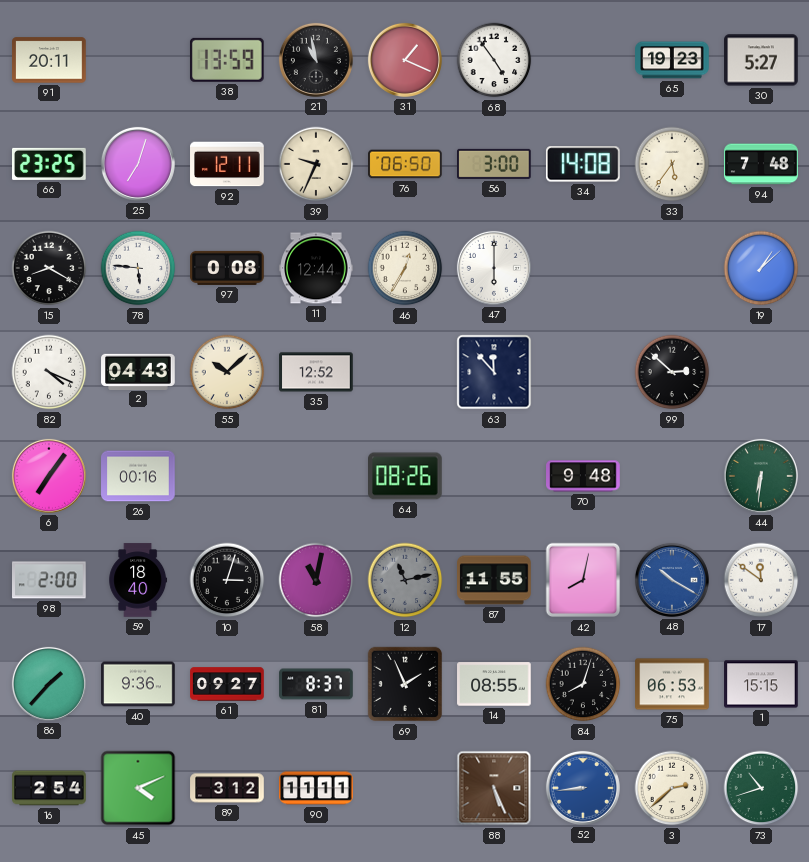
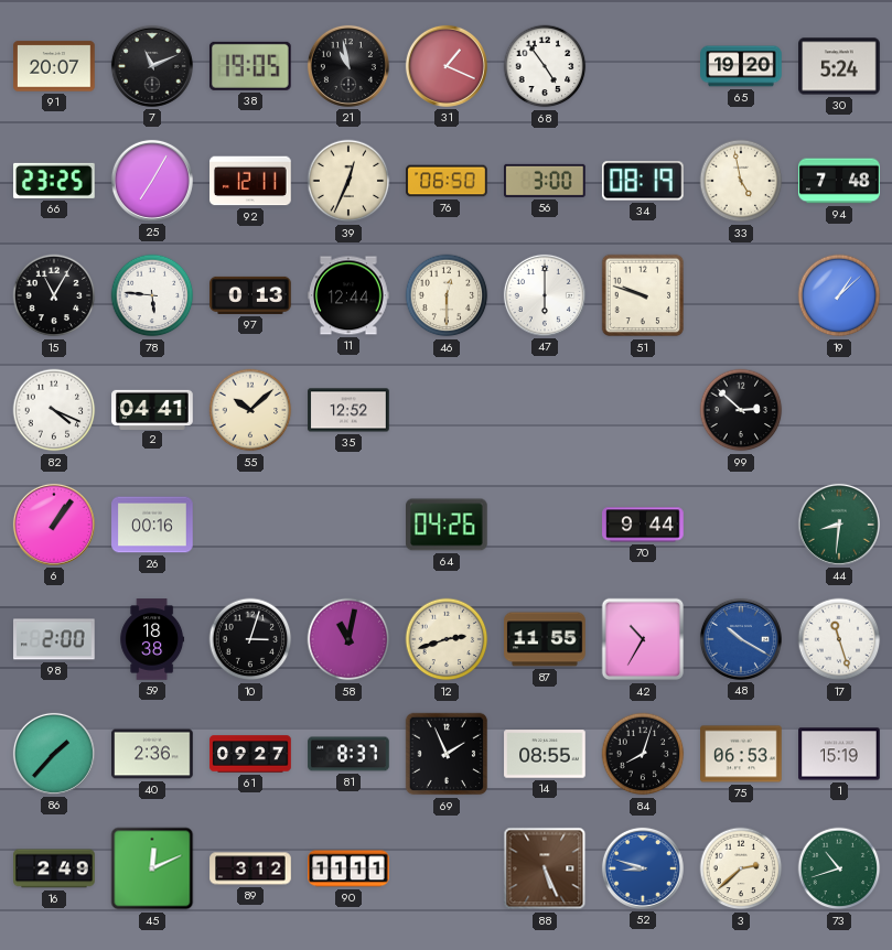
91: 20:11 -> 20:07 (54, 66)
7: none -> 11:11 (152, 66)
38: 13:59 -> 19:05 (250, 66)
65: 19:23 -> 19:20 (741, 66)
30: 5:27 -> 5:24 (839, 66)
25: 7:03 -> 7:05 (152, 181)
39: 9:34 -> 12:34 (348, 181)
34: 14:08 -> 08:19 (643, 181)
33: 5:36 -> 4:58 (741, 181)
15: 8:20 -> 11:05 (54, 295)
97: 0:08 -> 0:13 (250, 295)
46: 12:35 -> 12:30 (447, 295)
51: none -> 9:48 (643, 295)
2: 04:43 -> 04:41 (152, 409)
63: 11:53 -> none (494, 372)
6: 7:06 -> 1:06 (54, 525)
64: 08:26 -> 04:26 (448, 525)
70: 9:48 -> 9:44 (643, 525)
44: 6:31 -> 8:31 (839, 525)
59: 18:40 -> 18:38 (152, 639)
12: 11:13 -> 2:42 (447, 639)
12 dial: grey -> cream (447, 639)
42: 8:02 -> 10:35 (643, 639)
17: 11:51 -> 11:27 (839, 639)
40: 9:36 -> 2:36 (152, 754)
1: 15:15 -> 15:19 (839, 754)
16: 2:54 -> 2:49 (54, 868)
45: 4:11 -> 12:11 (152, 868)
52: 8:44 -> 8:48 (643, 868)
